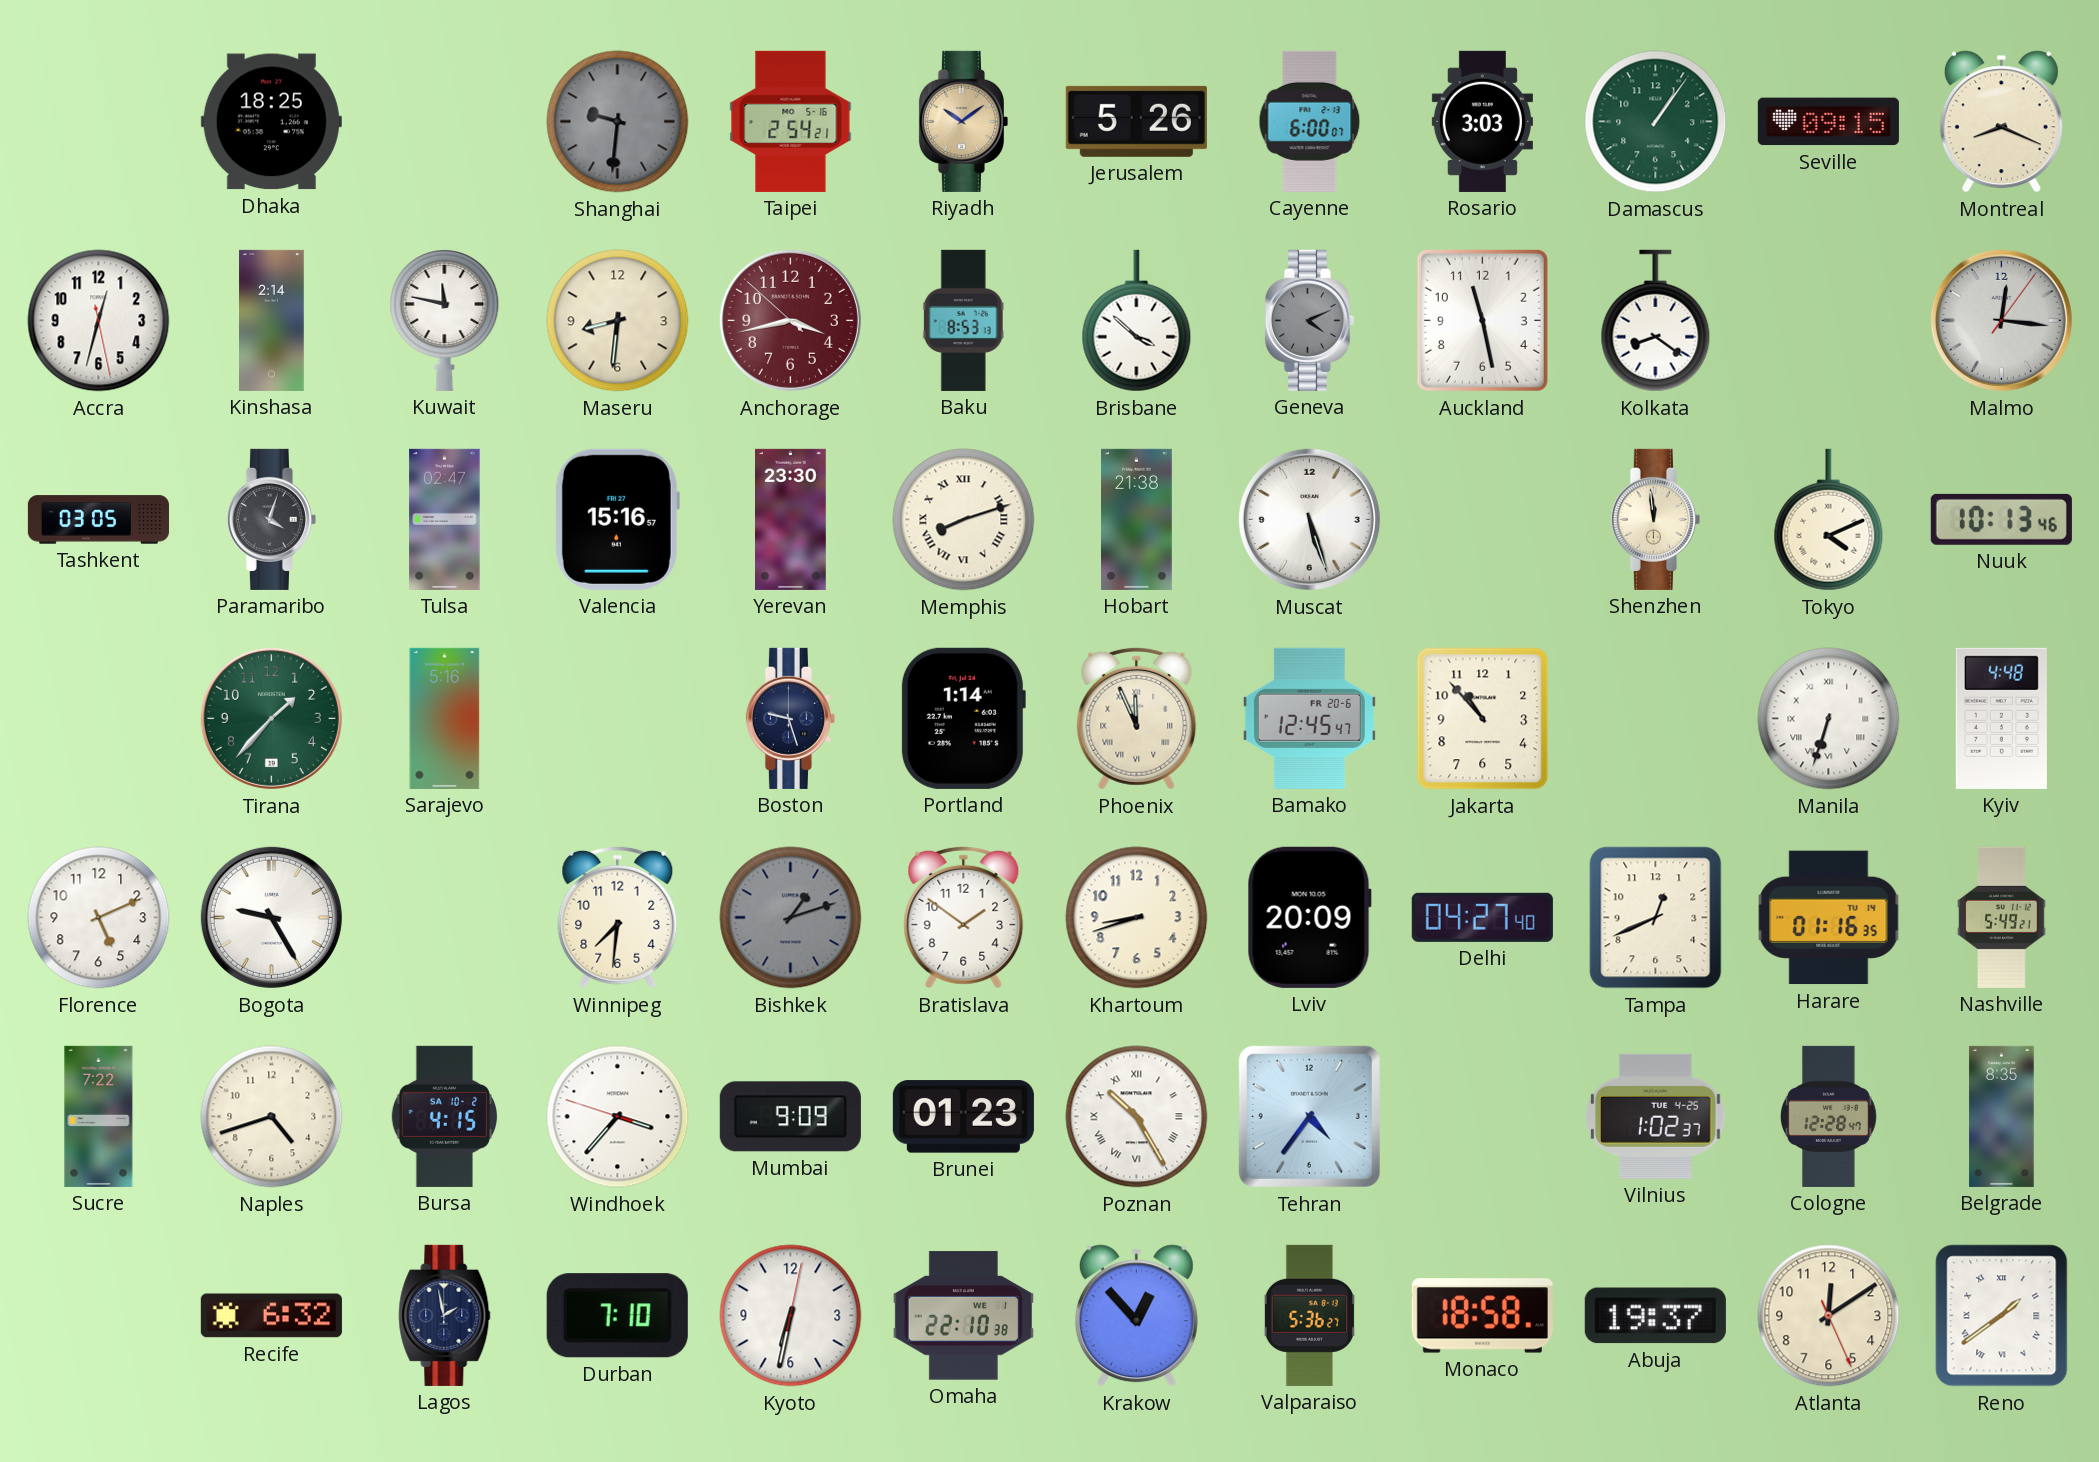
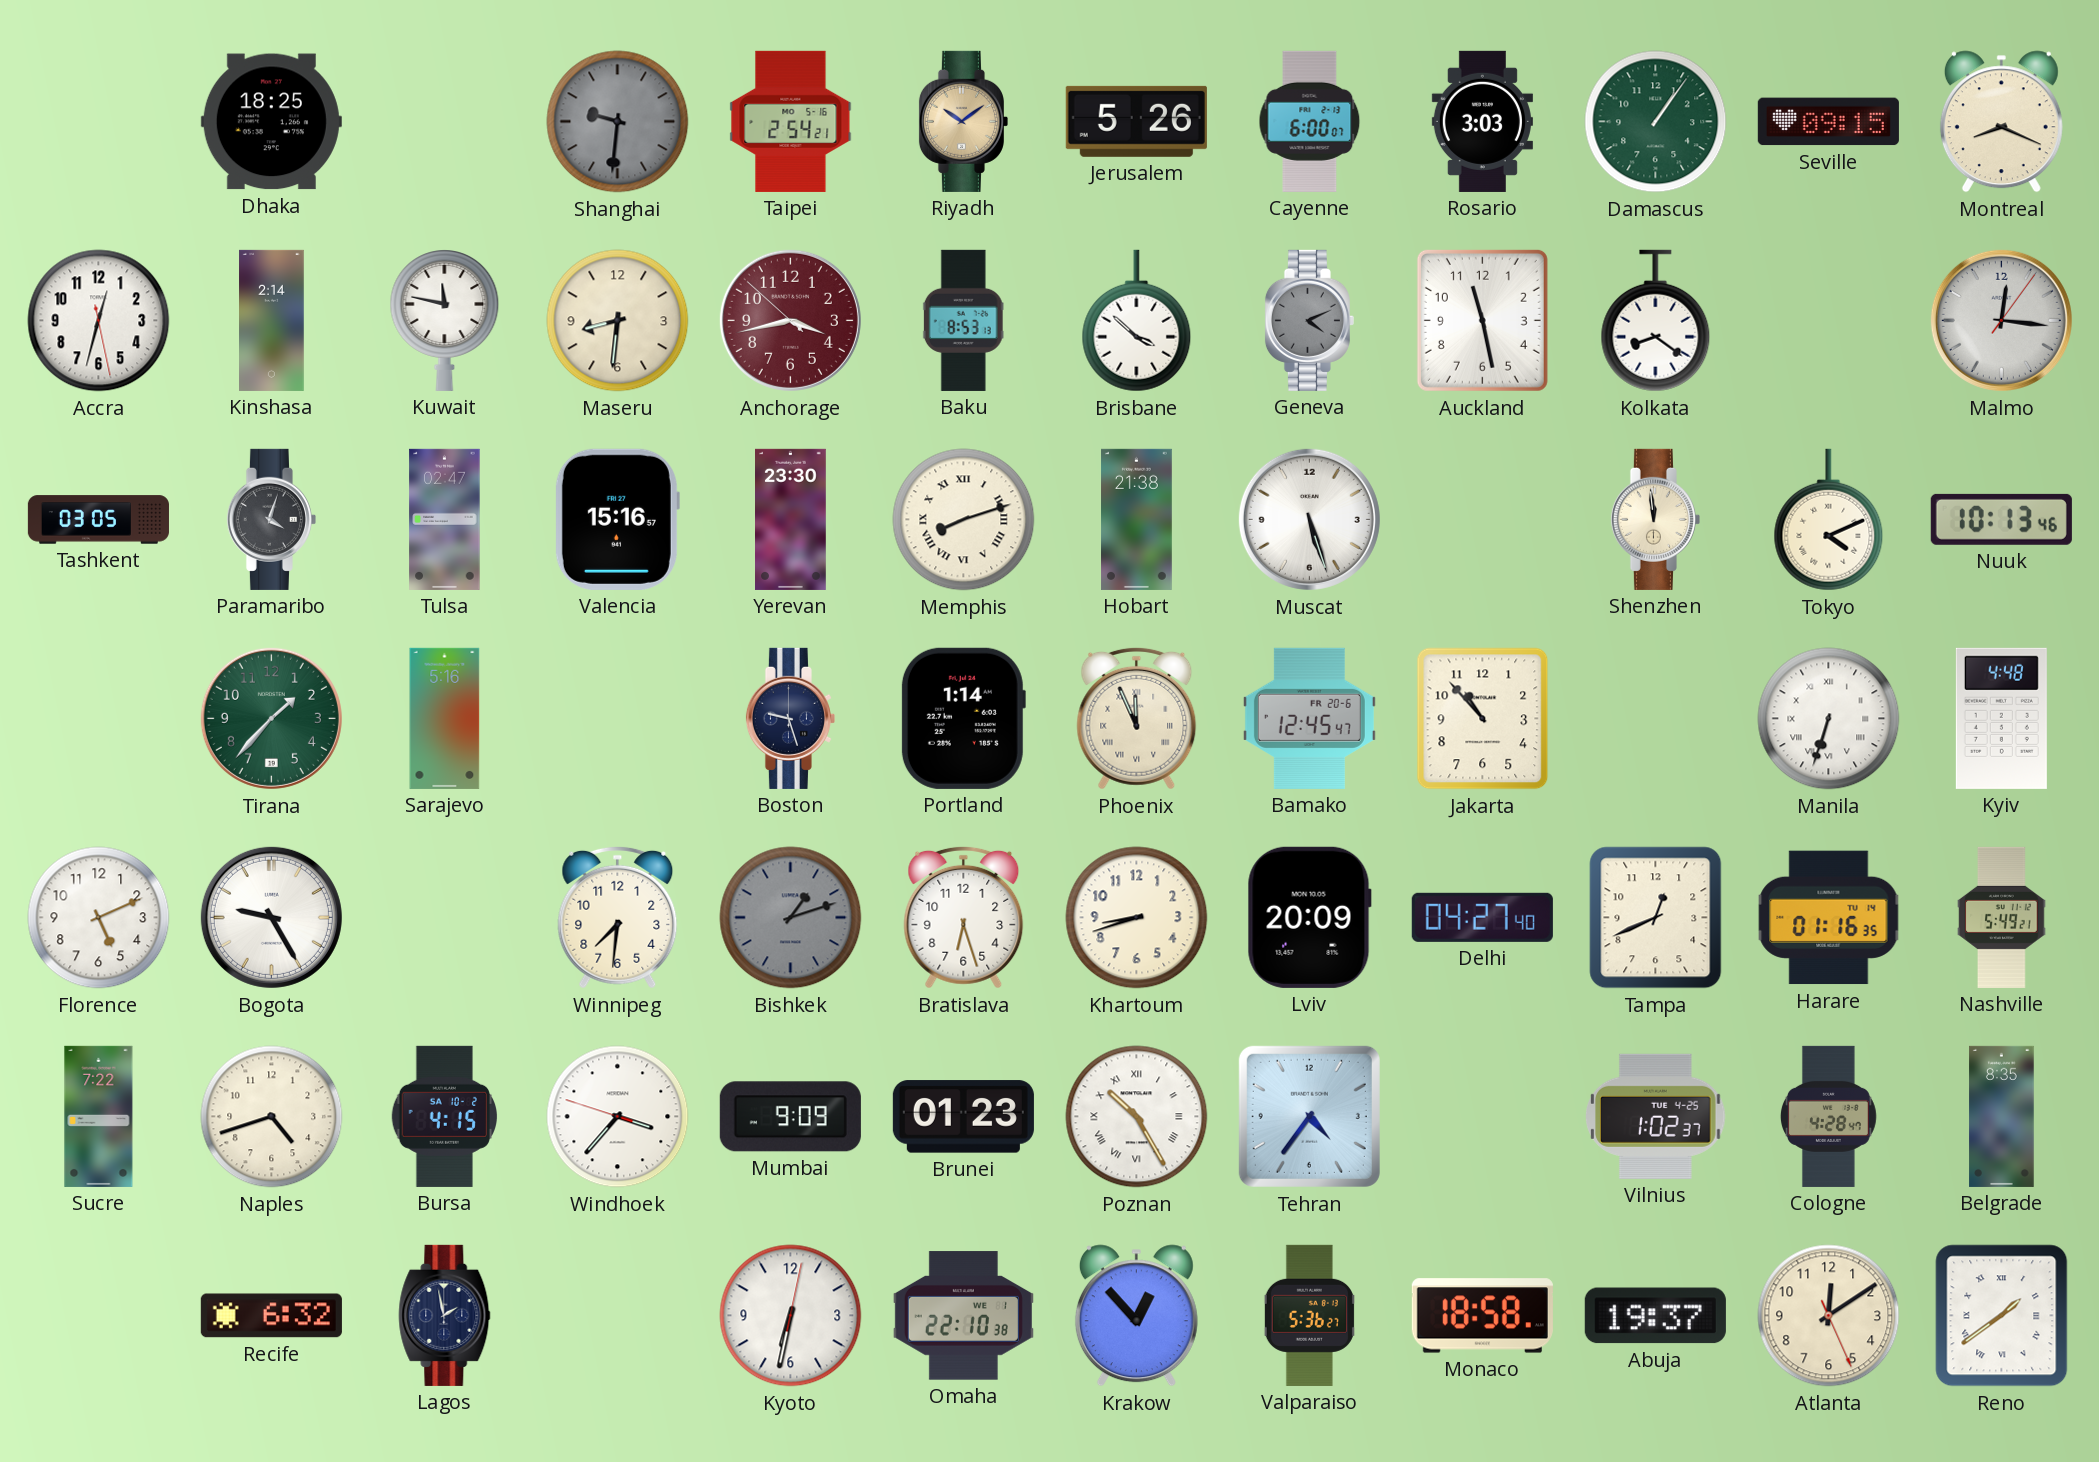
Bratislava: 1:51 -> 6:27 (964, 917)
Cologne: 12:28 -> 4:28 (1828, 1116)
Durban: 7:10 -> none (617, 1316)
